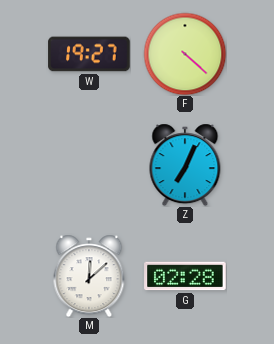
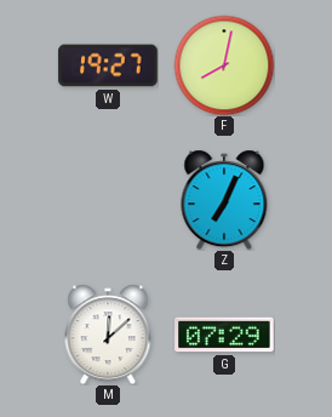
F: 4:22 -> 8:02 (224, 65)
G: 02:28 -> 07:29 (224, 335)
